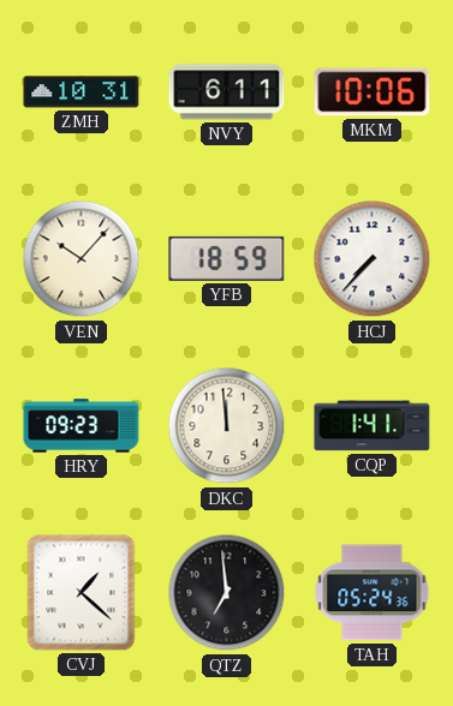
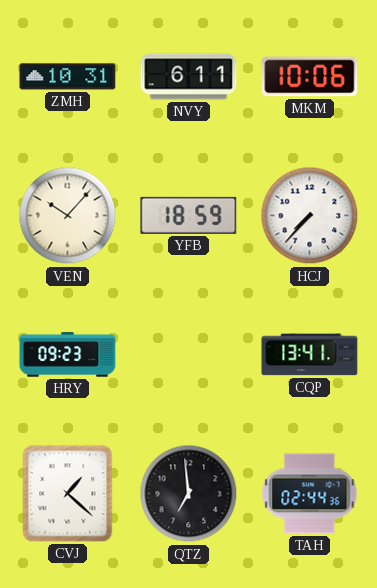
DKC: 11:59 -> none (227, 426)
CQP: 1:41 -> 13:41 (310, 355)
TAH: 05:24 -> 02:44 (310, 494)
